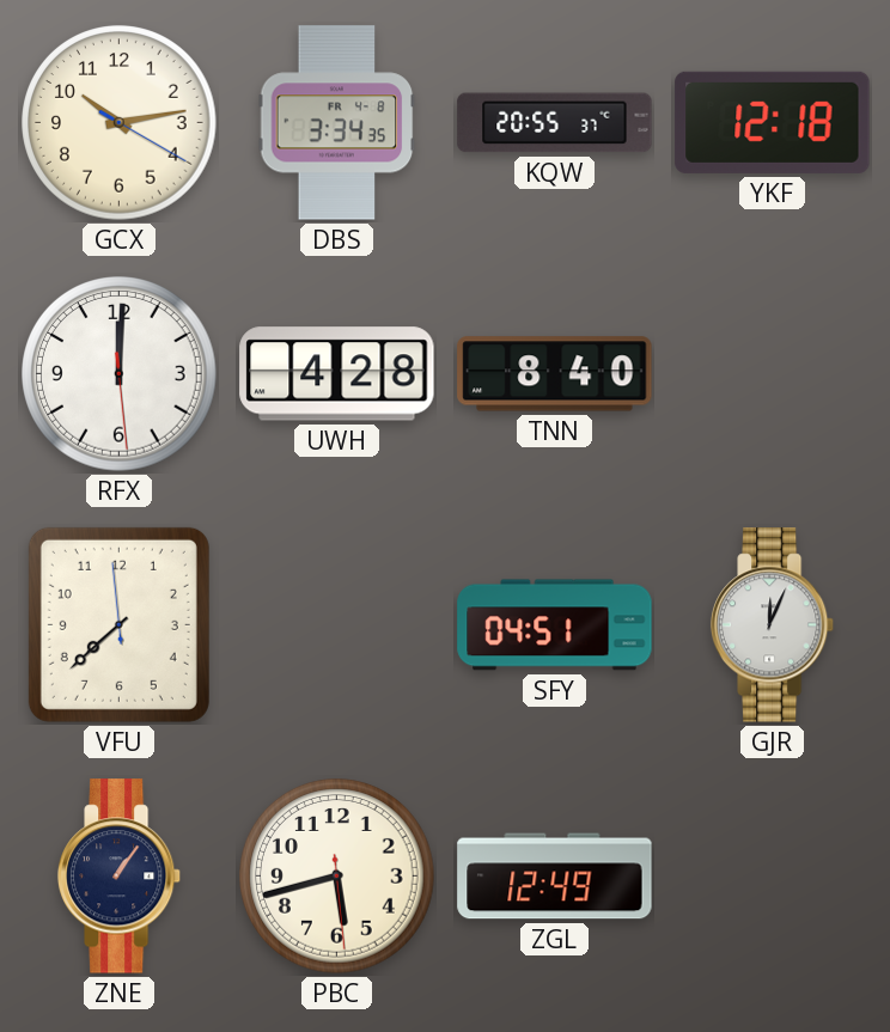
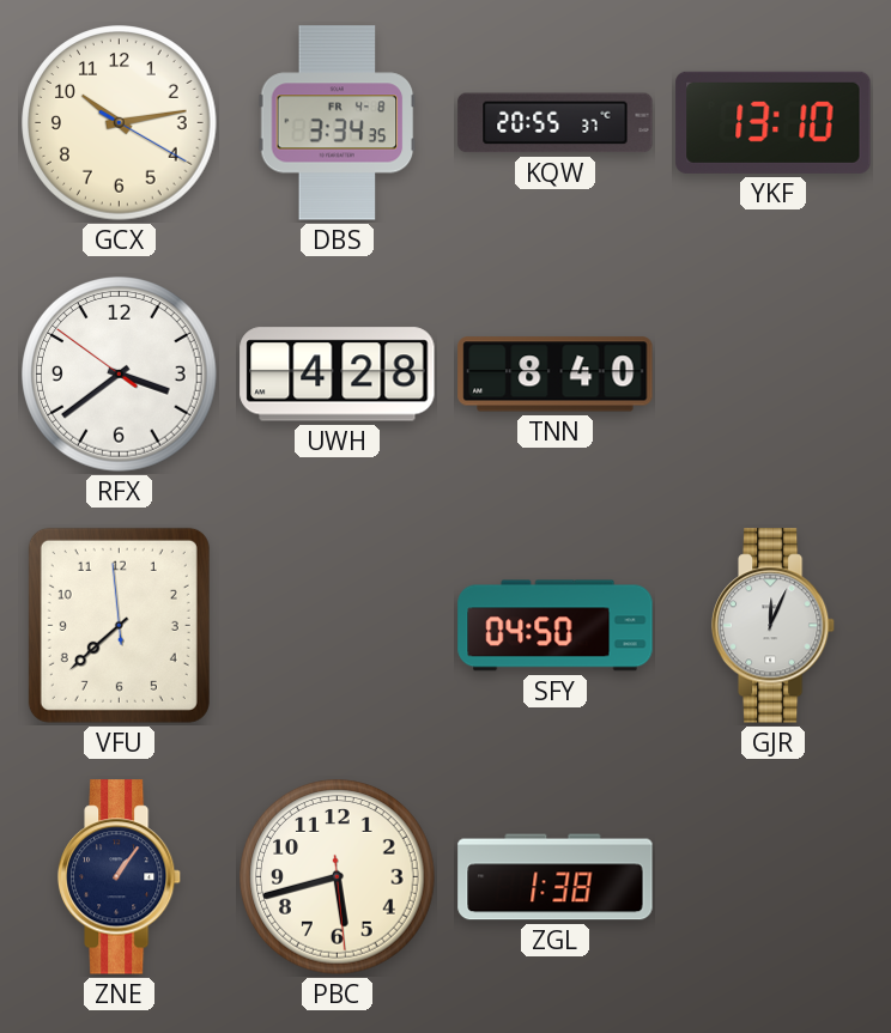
YKF: 12:18 -> 13:10 (774, 122)
RFX: 12:00 -> 3:38 (120, 375)
SFY: 04:51 -> 04:50 (556, 626)
ZGL: 12:49 -> 1:38 (556, 877)
